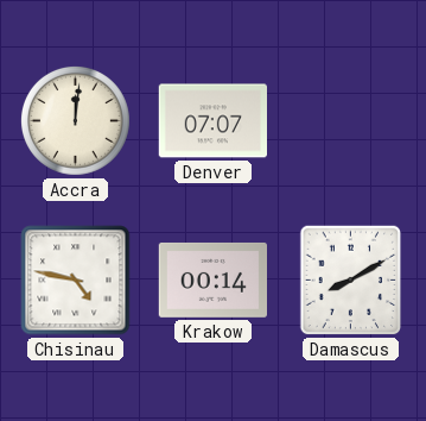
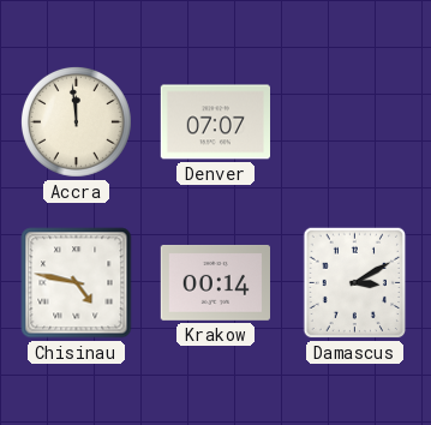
Accra: 12:01 -> 11:59 (76, 121)
Damascus: 8:10 -> 3:10 (355, 283)
